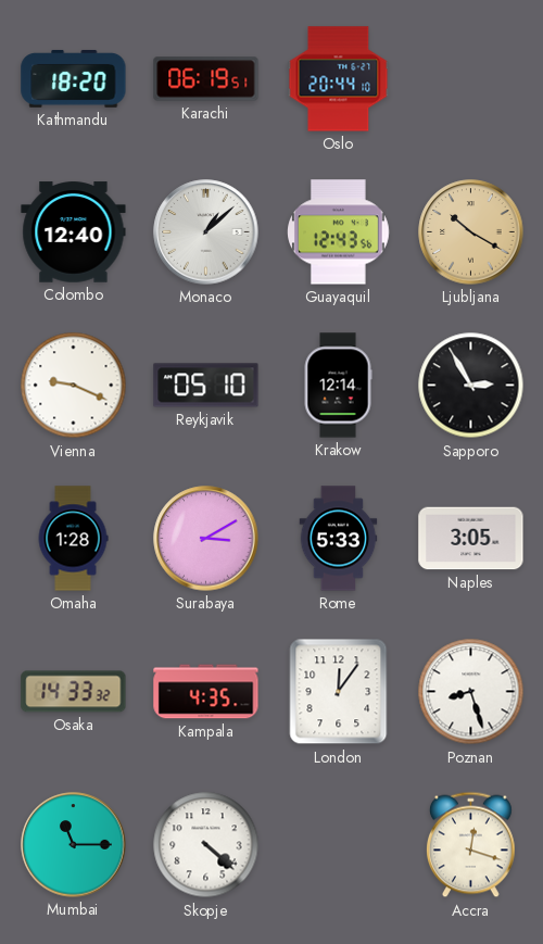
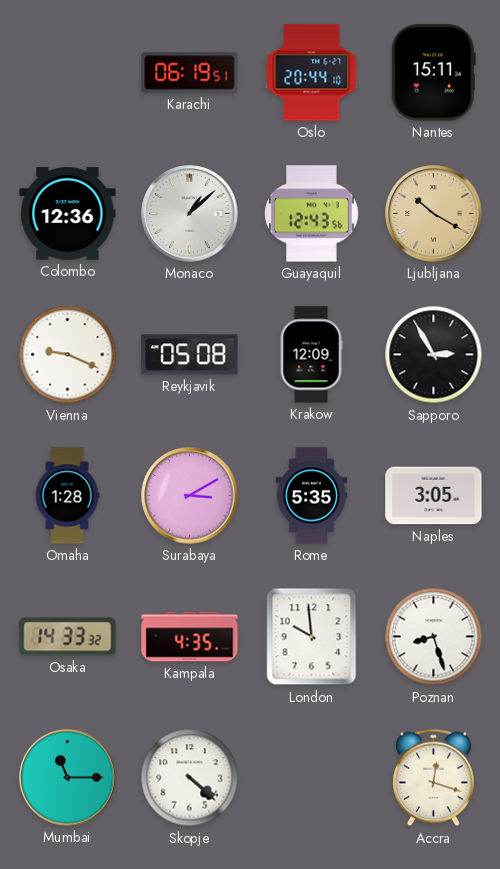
Kathmandu: 18:20 -> none (74, 78)
Nantes: none -> 15:11 (433, 73)
Colombo: 12:40 -> 12:36 (68, 214)
Reykjavik: 05:10 -> 05:08 (190, 355)
Krakow: 12:14 -> 12:09 (311, 355)
Rome: 5:33 -> 5:35 (312, 496)
London: 12:06 -> 9:59 (312, 637)
